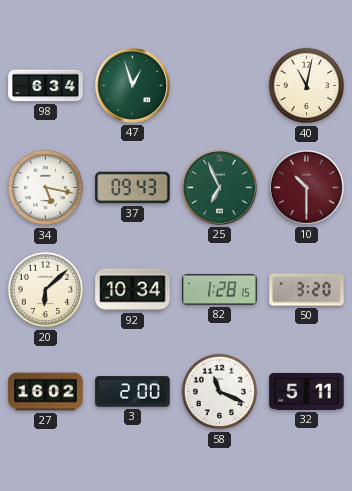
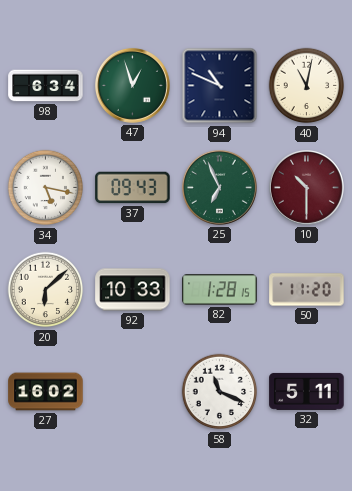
94: none -> 10:49 (220, 86)
92: 10:34 -> 10:33 (133, 290)
50: 3:20 -> 11:20 (307, 290)
3: 2:00 -> none (133, 392)
